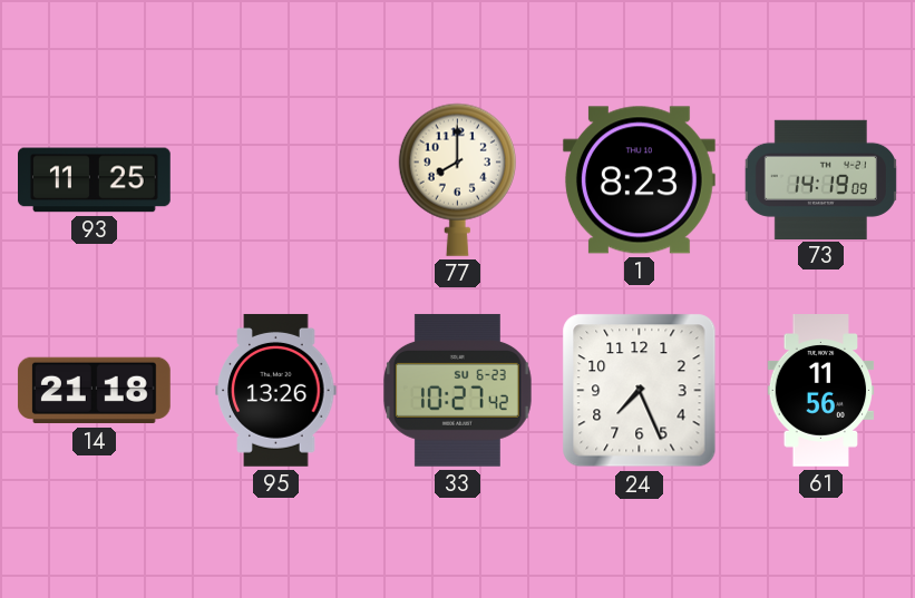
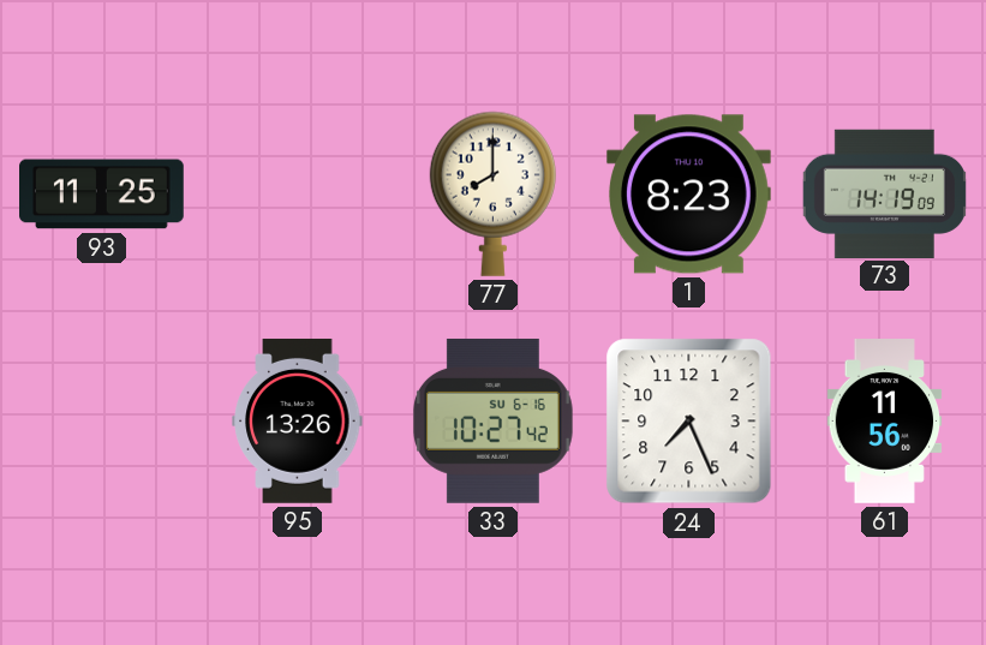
14: 21:18 -> none (94, 391)
33 date: SU 6-23 -> SU 6-16 (492, 420)
